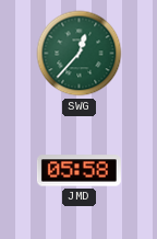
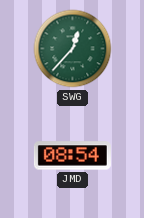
JMD: 05:58 -> 08:54 (72, 156)
